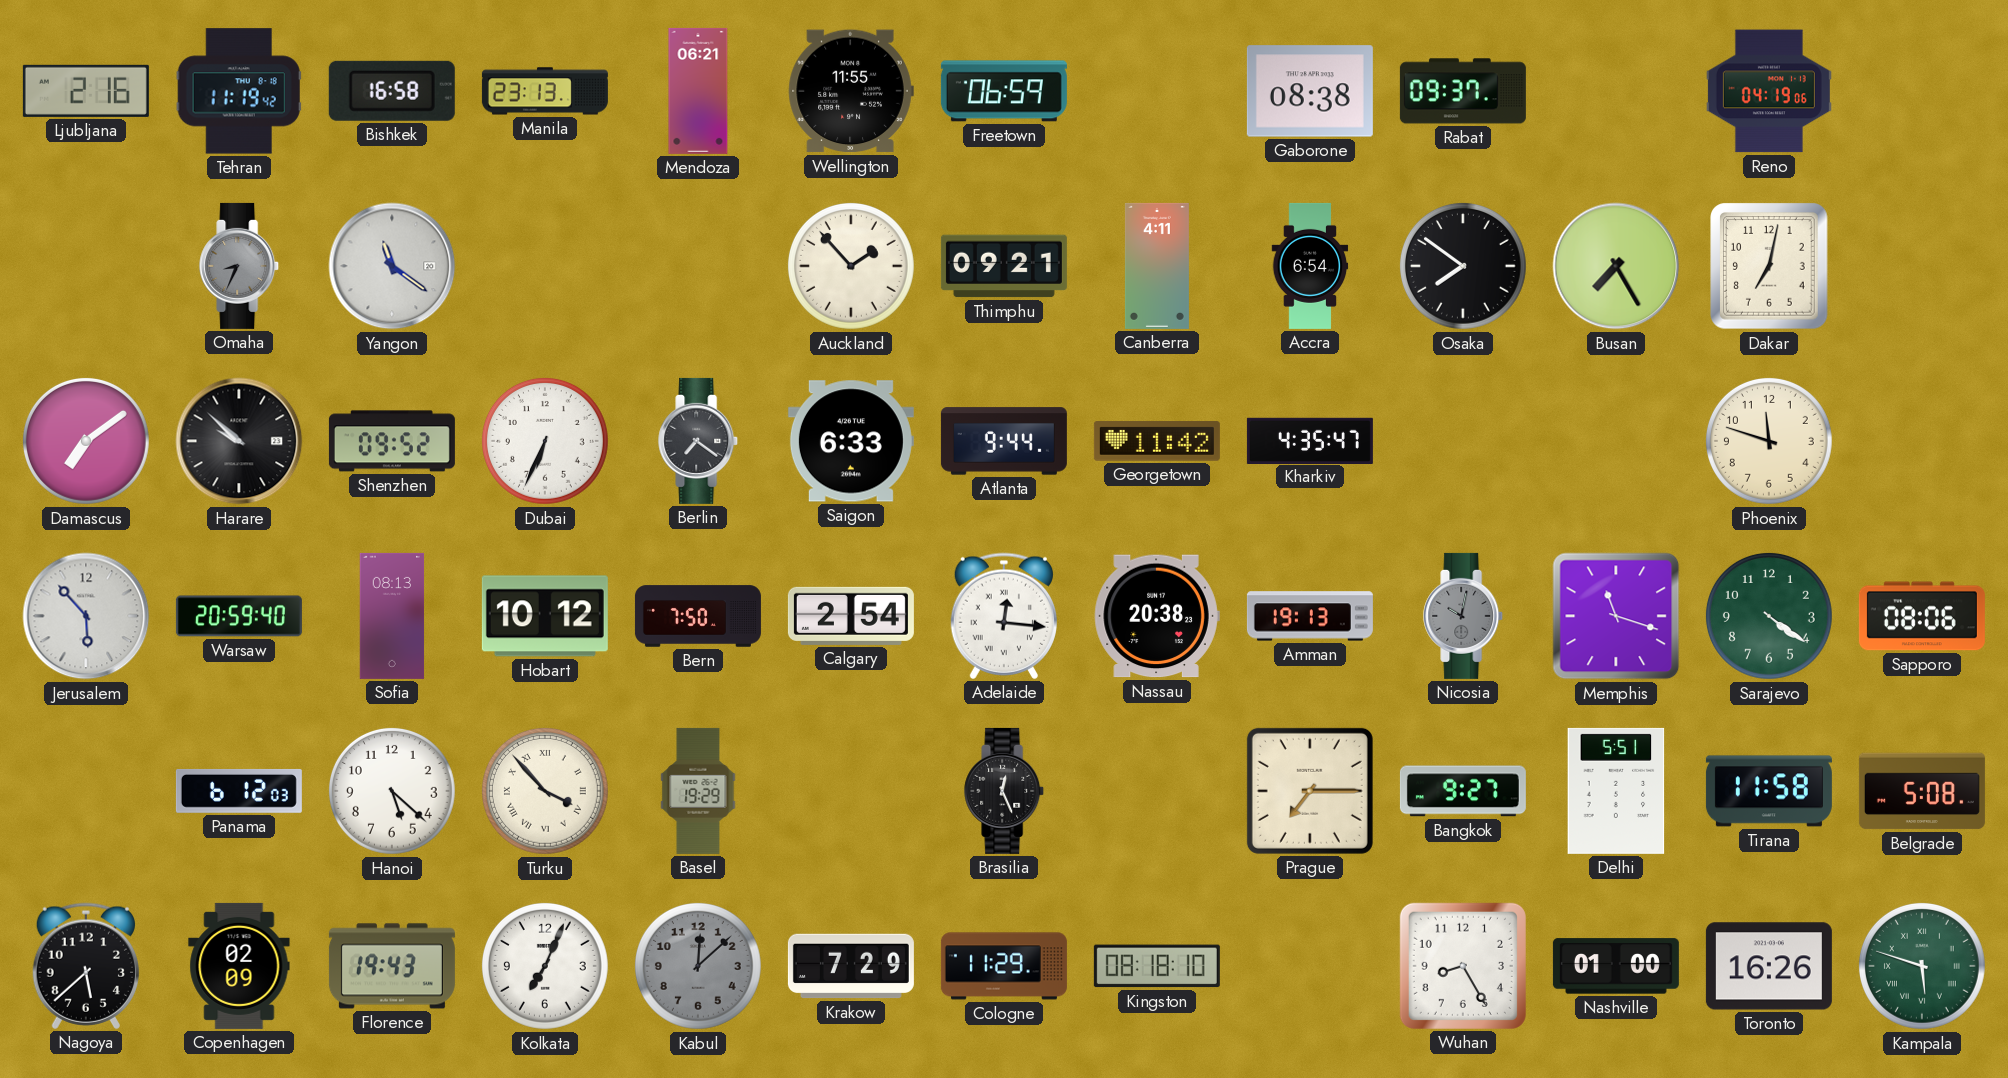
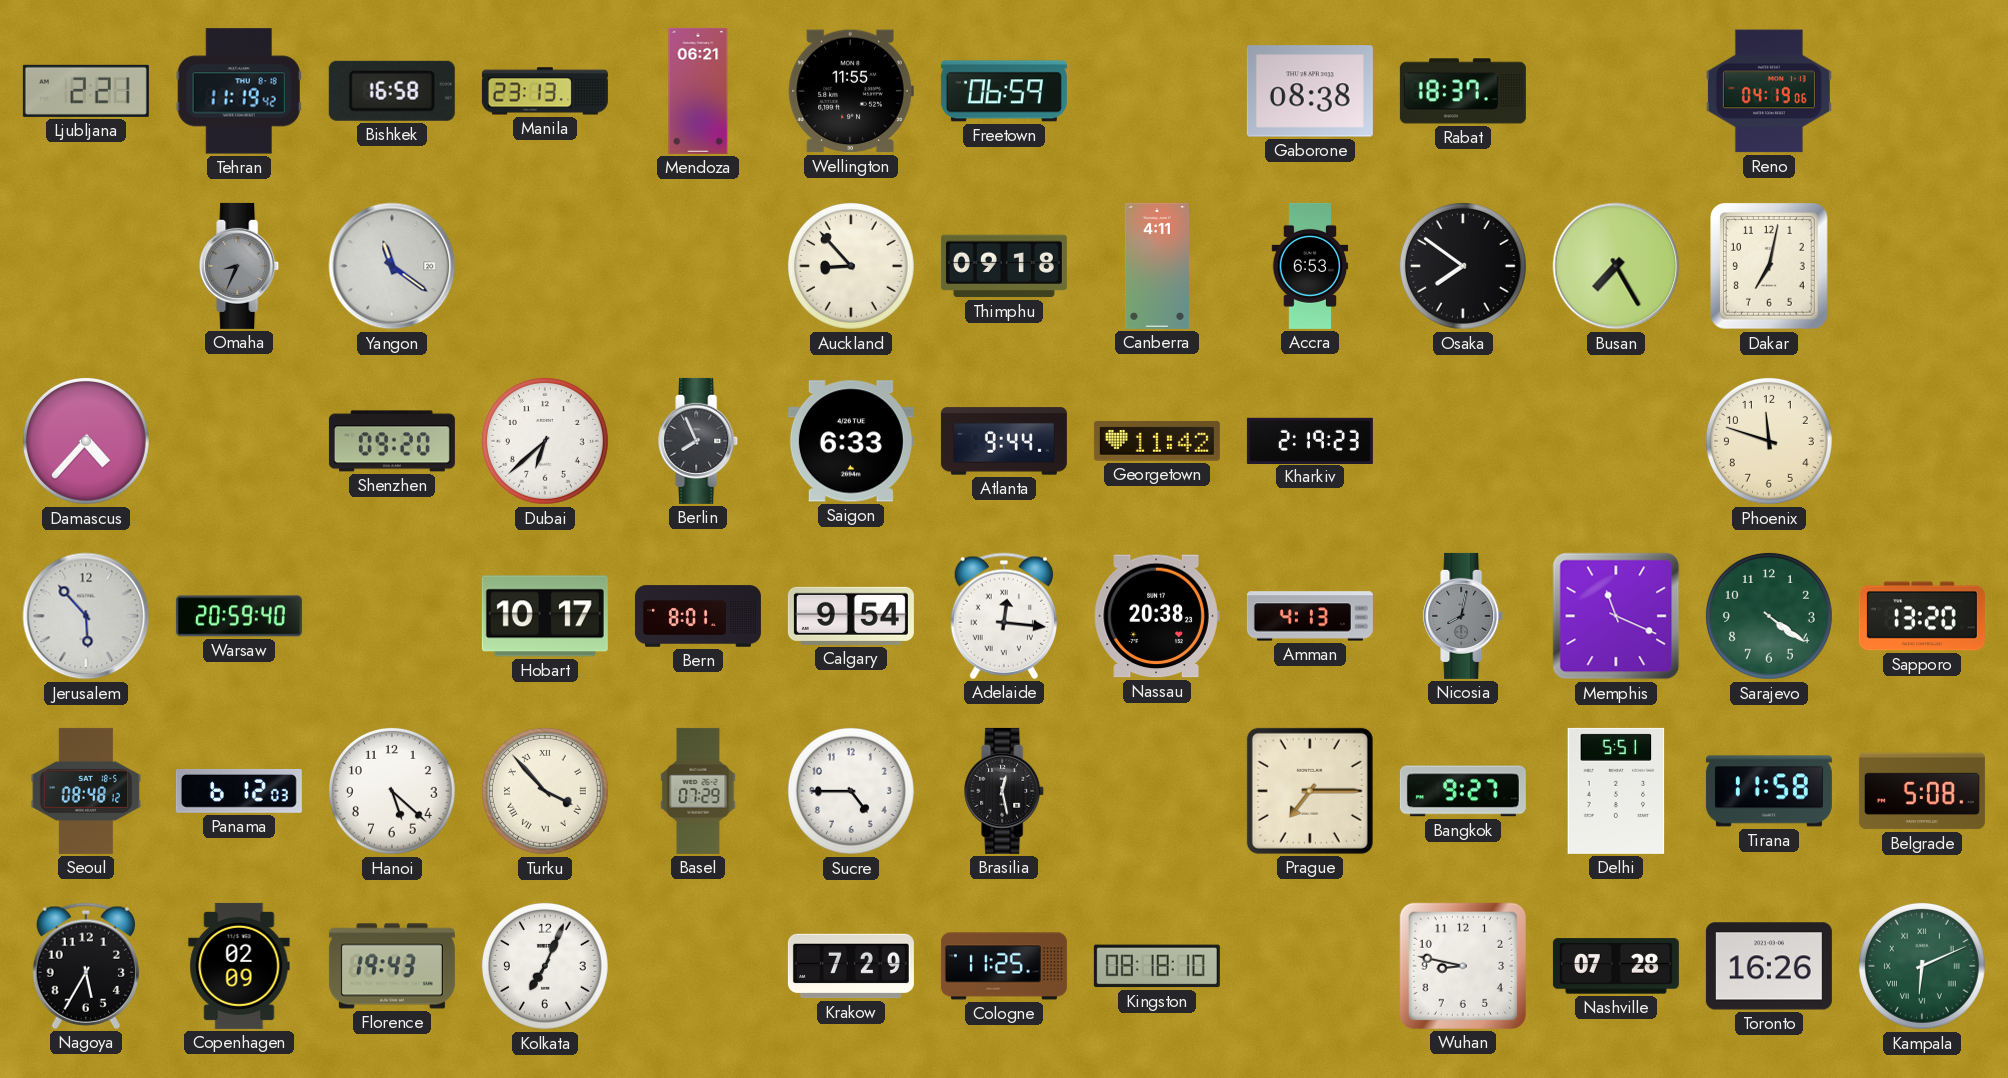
Ljubljana: 2:16 -> 2:21 (86, 91)
Rabat: 09:37 -> 18:37 (1463, 91)
Auckland: 1:53 -> 8:53 (851, 266)
Thimphu: 09:21 -> 09:18 (1004, 266)
Accra: 6:54 -> 6:53 (1310, 266)
Damascus: 7:09 -> 4:37 (86, 441)
Harare: 9:52 -> none (239, 441)
Shenzhen: 09:52 -> 09:20 (392, 441)
Dubai: 6:34 -> 6:38 (545, 441)
Berlin: 7:21 -> 7:56 (699, 441)
Kharkiv: 4:35 -> 2:19 (1310, 440)
Sofia: 08:13 -> none (392, 616)
Hobart: 10:12 -> 10:17 (545, 616)
Bern: 7:50 -> 8:01 (698, 616)
Calgary: 2:54 -> 9:54 (851, 616)
Amman: 19:13 -> 4:13 (1310, 616)
Nicosia: 10:02 -> 8:02 (1464, 616)
Memphis: 11:18 -> 11:19 (1616, 616)
Sapporo: 08:06 -> 13:20 (1922, 616)
Seoul: none -> 08:48 (86, 791)
Basel: 19:29 -> 07:29 (698, 791)
Sucre: none -> 4:45 (851, 791)
Brasilia: 12:26 -> 12:28 (1005, 791)
Nagoya: 5:38 -> 5:35 (85, 966)
Kabul: 12:08 -> none (698, 966)
Cologne: 11:29 -> 11:25 (1004, 966)
Wuhan: 8:25 -> 8:47 (1463, 966)
Nashville: 01:00 -> 07:28 (1616, 966)
Kampala: 5:48 -> 6:11 (1922, 966)
